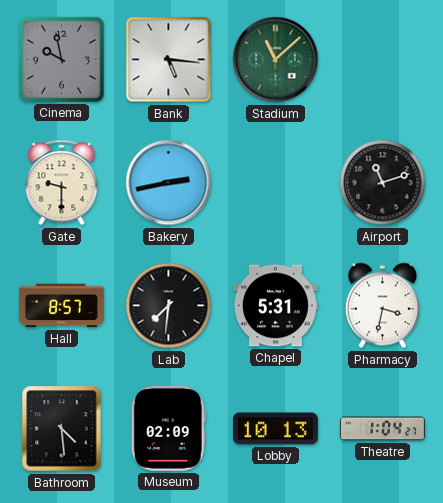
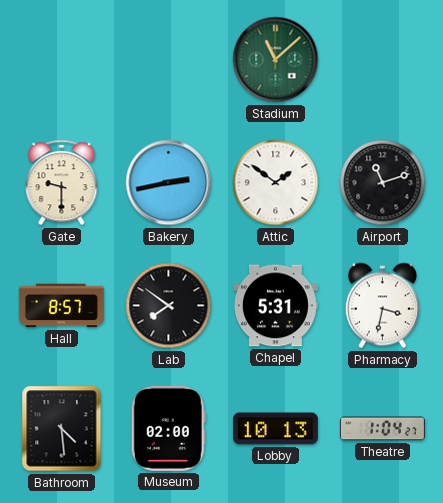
Cinema: 9:58 -> none (61, 59)
Bank: 5:16 -> none (169, 60)
Attic: none -> 1:51 (276, 183)
Lab: 7:31 -> 7:51 (169, 306)
Museum: 02:09 -> 02:00 (168, 428)
